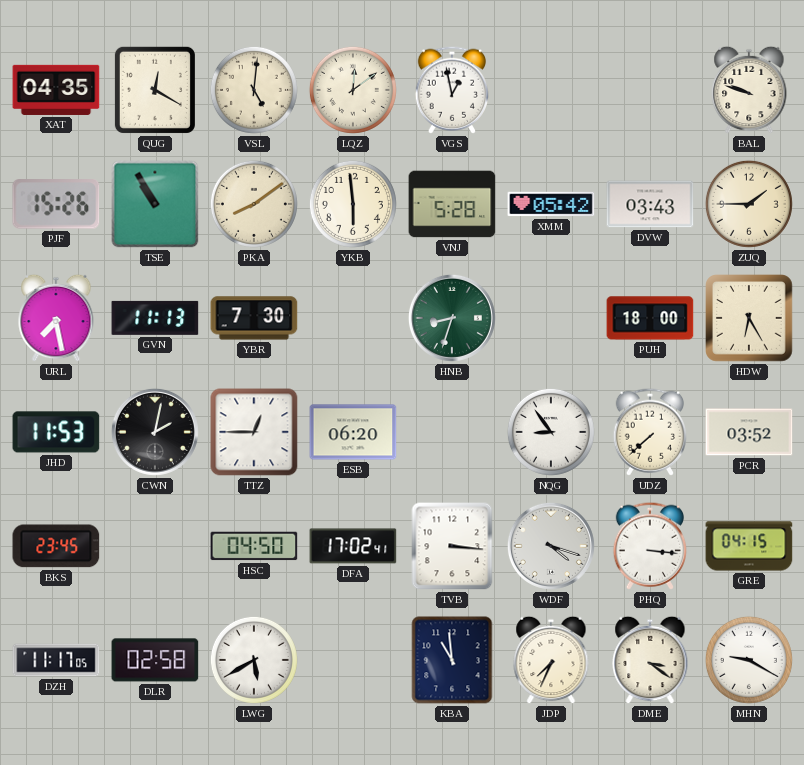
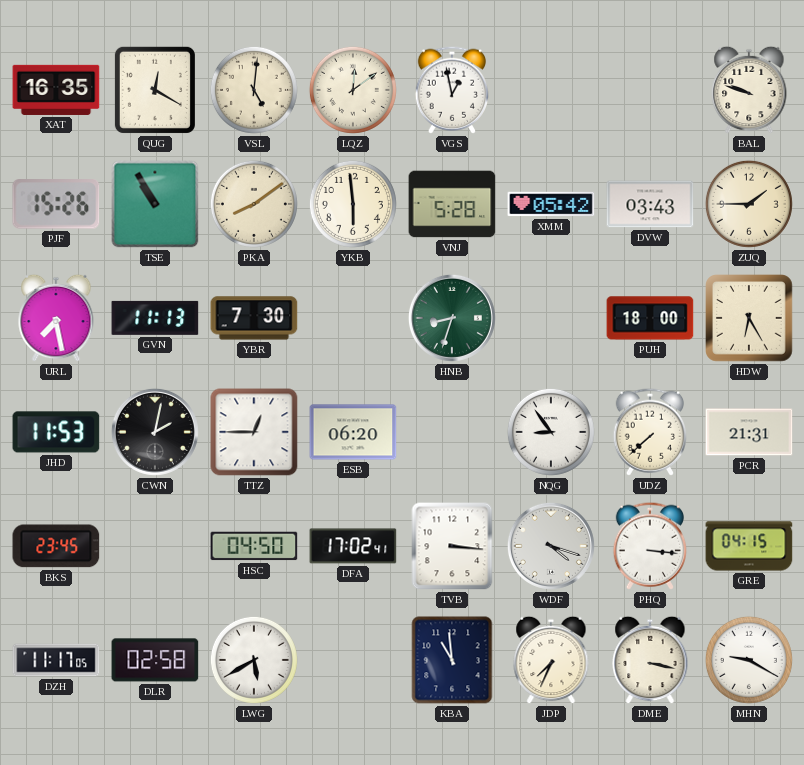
XAT: 04:35 -> 16:35 (56, 90)
PCR: 03:52 -> 21:31 (749, 432)
DME: 3:21 -> 3:17 (650, 660)
